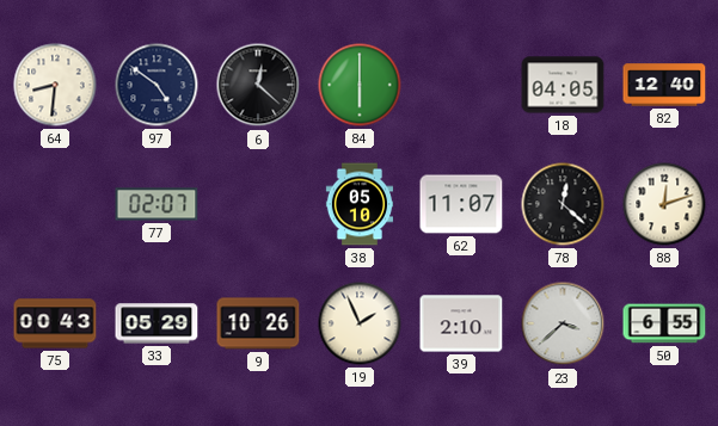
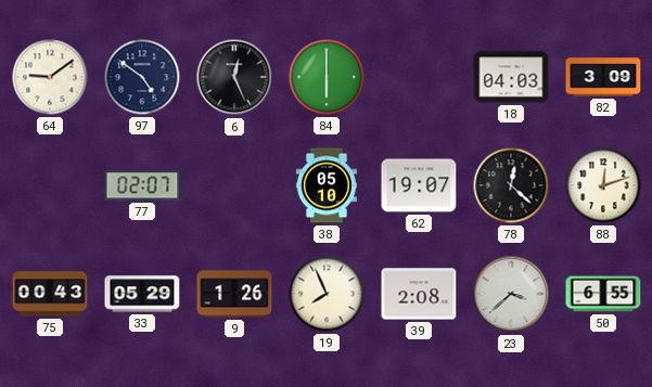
64: 8:31 -> 9:09 (50, 77)
6: 12:22 -> 12:26 (234, 77)
18: 04:05 -> 04:03 (511, 77)
82: 12:40 -> 3:09 (603, 77)
62: 11:07 -> 19:07 (419, 185)
9: 10:26 -> 1:26 (234, 294)
19: 1:56 -> 7:56 (327, 294)
39: 2:10 -> 2:08 (419, 294)
